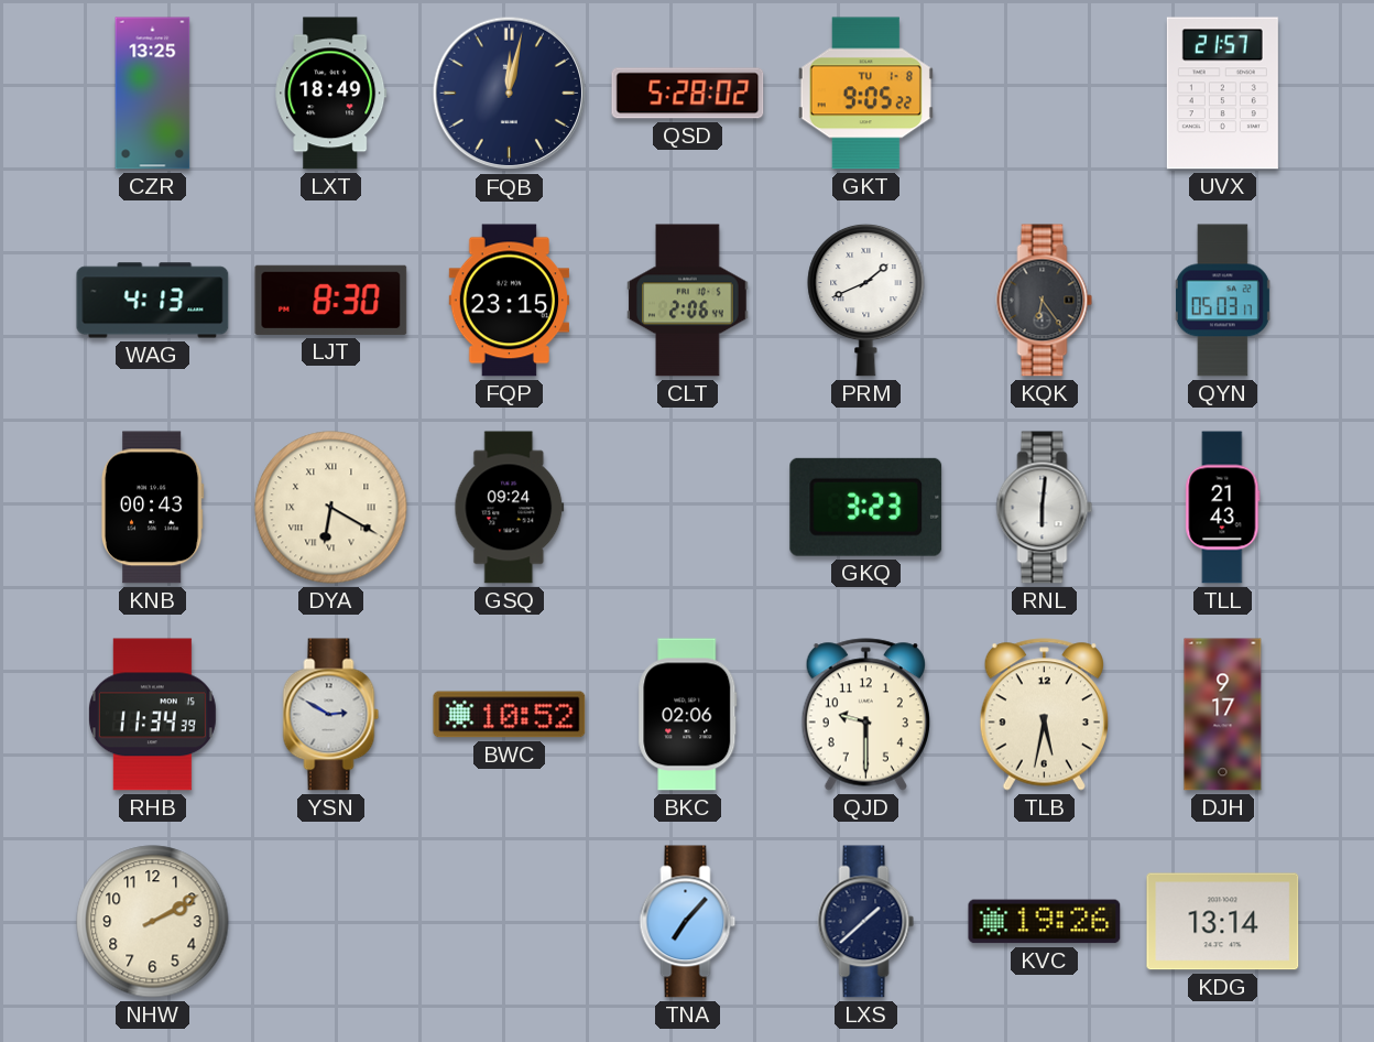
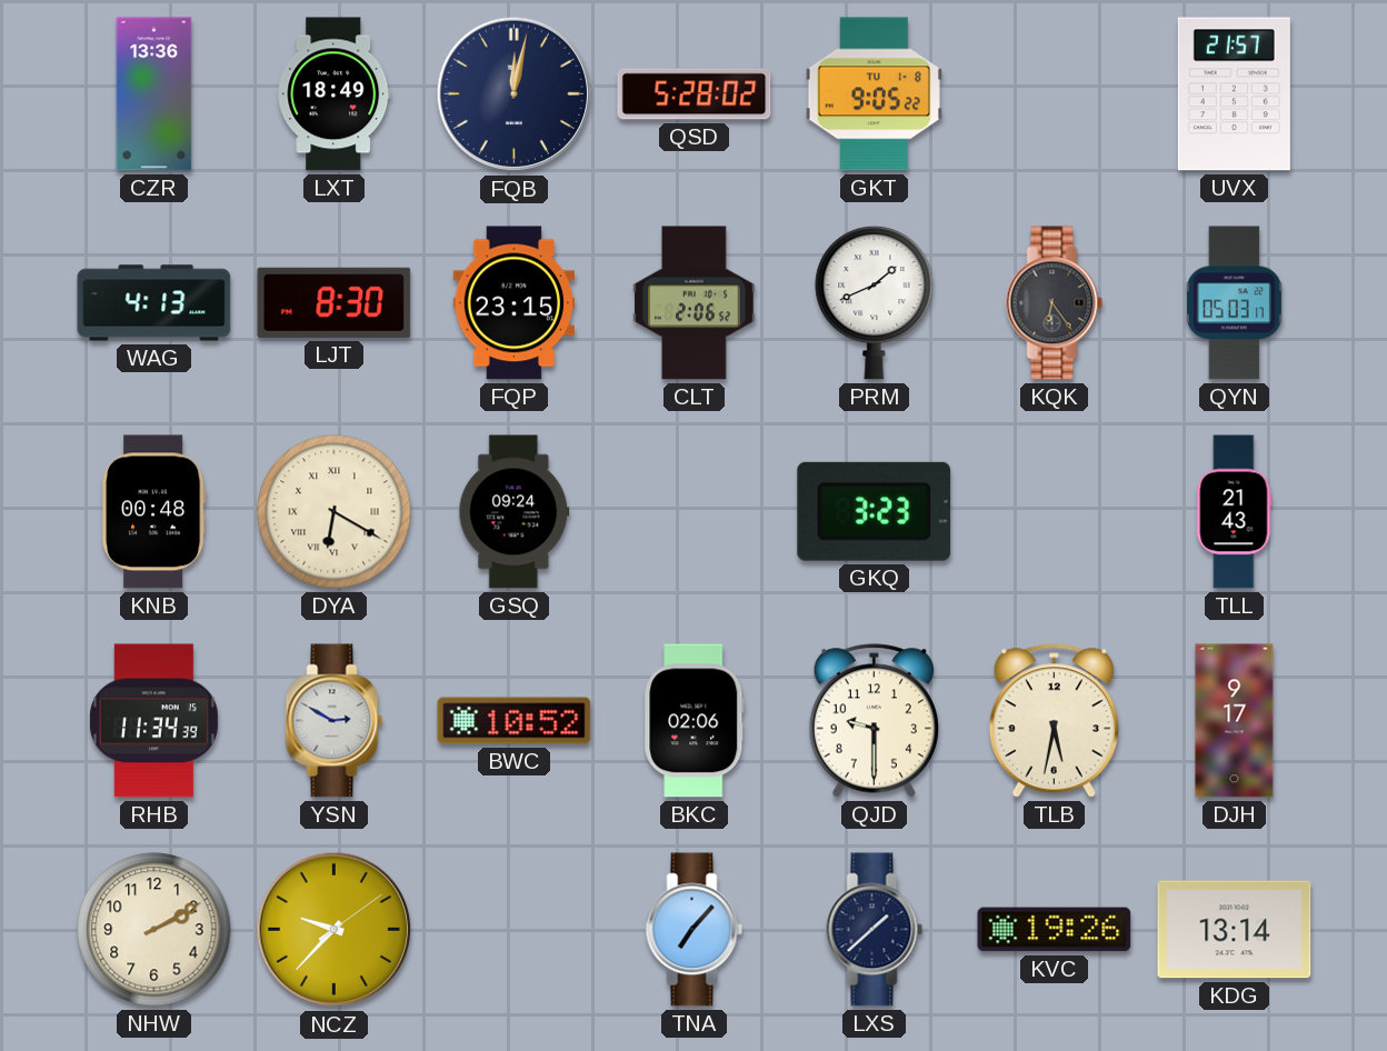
CZR: 13:25 -> 13:36 (154, 94)
CLT: 2:06:44 -> 2:06:52 (695, 303)
KNB: 00:43 -> 00:48 (153, 512)
RNL: 6:01 -> none (1045, 508)
NCZ: none -> 9:37 (335, 930)
